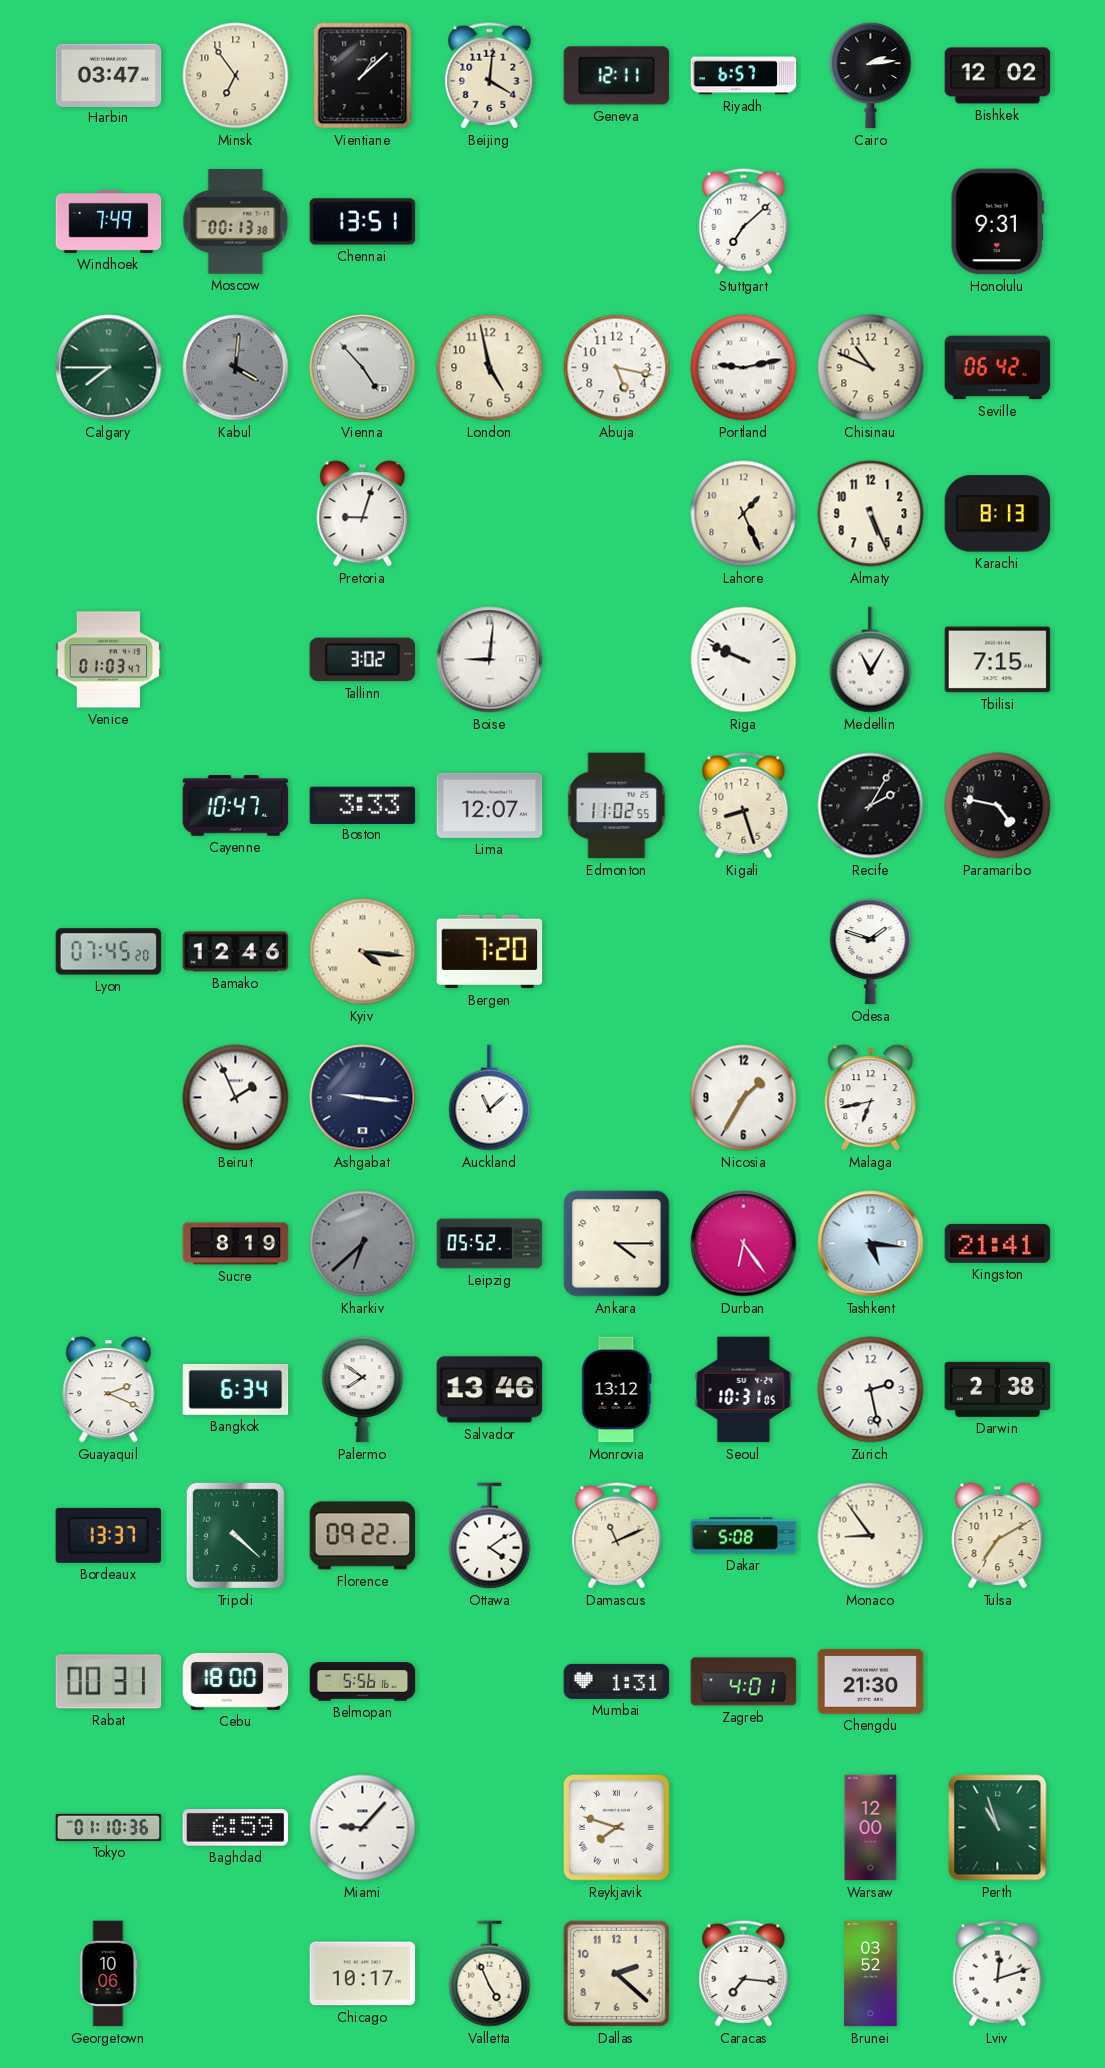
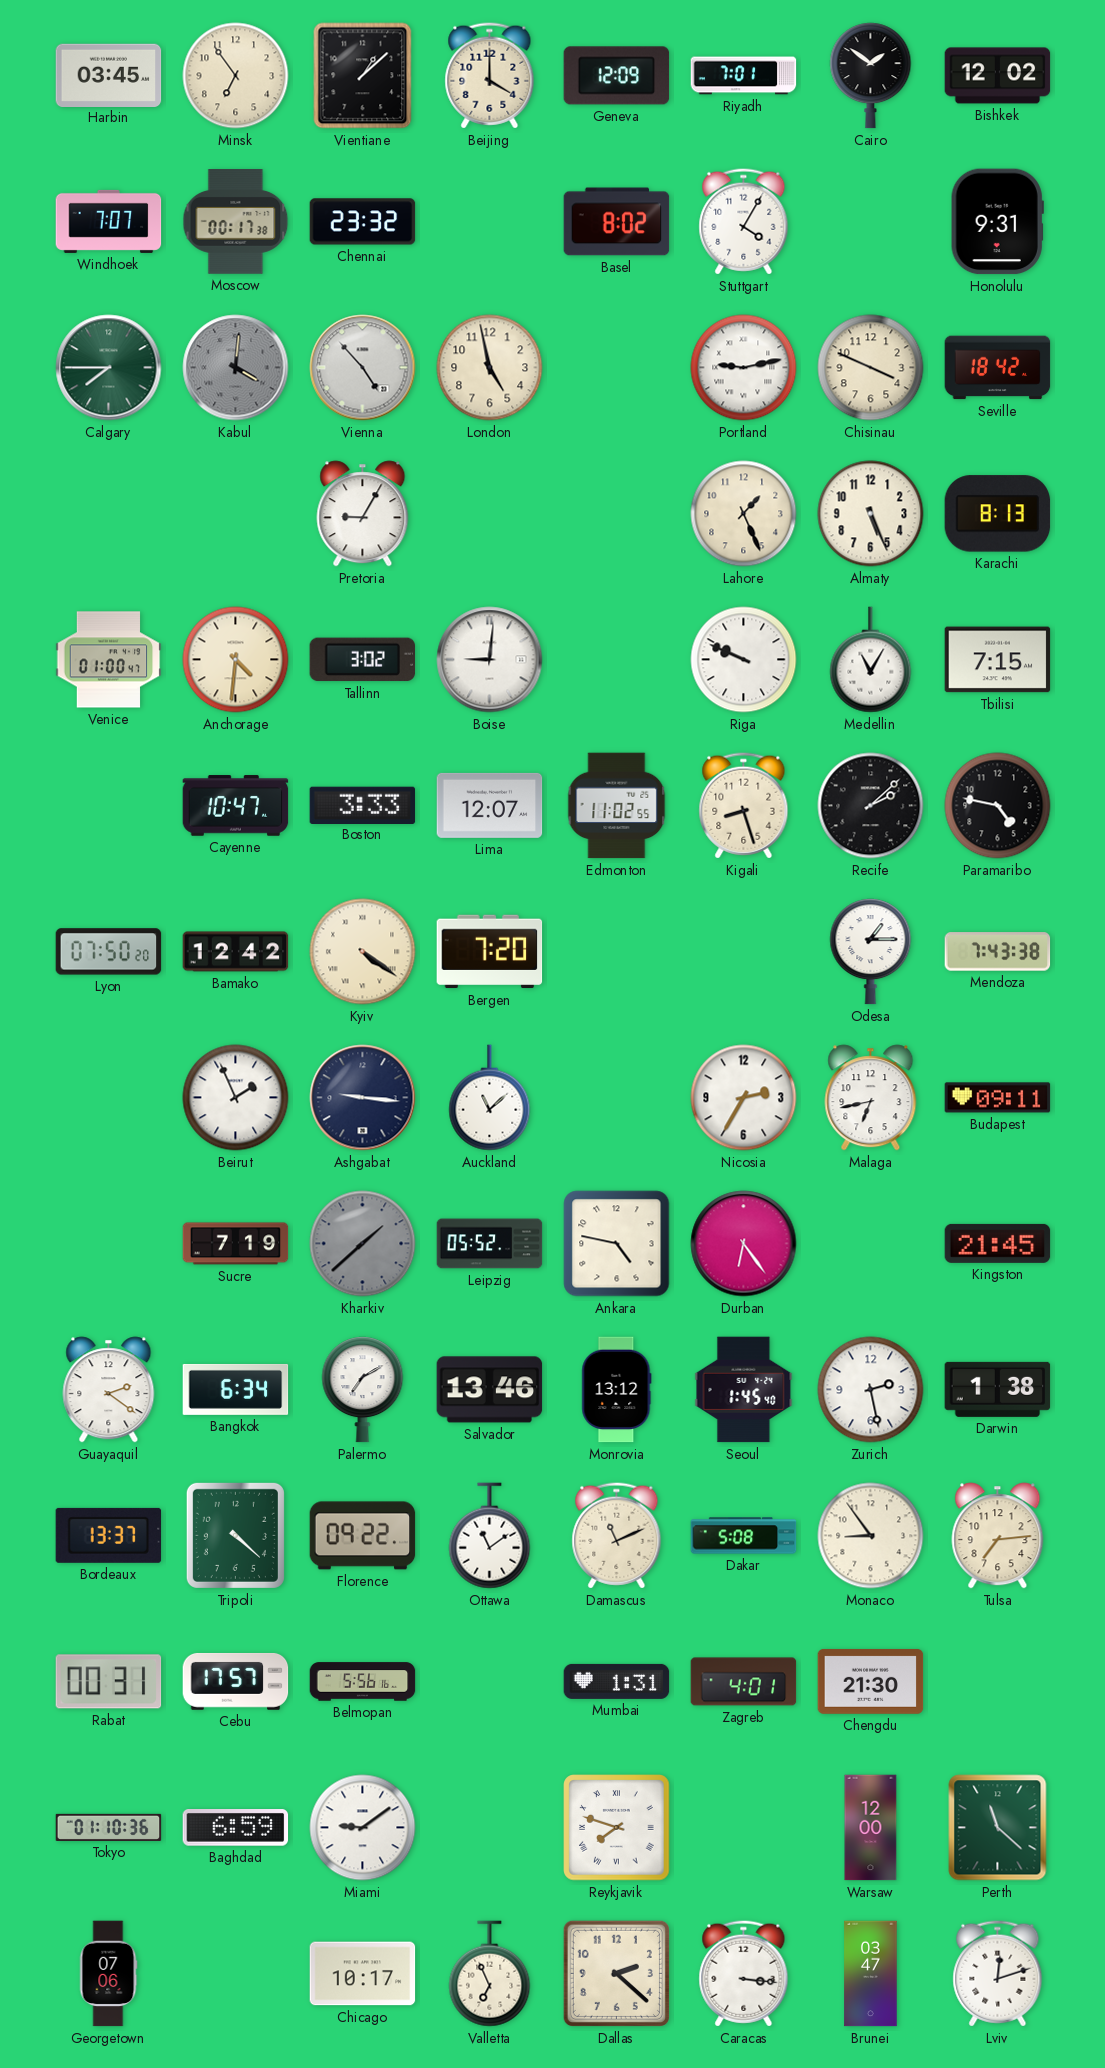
Harbin: 03:47 -> 03:45 (109, 75)
Beijing: 4:01 -> 4:00 (490, 76)
Geneva: 12:11 -> 12:09 (617, 76)
Riyadh: 6:57 -> 7:01 (744, 76)
Cairo: 2:14 -> 1:51 (871, 76)
Windhoek: 7:49 -> 7:07 (109, 221)
Moscow: 00:13 -> 00:17 (236, 222)
Chennai: 13:51 -> 23:32 (363, 222)
Basel: none -> 8:02 (617, 222)
Stuttgart: 7:08 -> 4:05 (744, 222)
Abuja: 5:17 -> none (617, 368)
Chisinau: 10:49 -> 3:49 (871, 368)
Seville: 06:42 -> 18:42 (998, 368)
Pretoria: 9:03 -> 9:05 (363, 514)
Venice: 01:03 -> 01:00 (109, 660)
Anchorage: none -> 4:31 (236, 660)
Recife: 2:05 -> 2:08 (871, 806)
Lyon: 07:45 -> 07:50 (109, 952)
Bamako: 12:46 -> 12:42 (236, 952)
Kyiv: 4:16 -> 4:21 (363, 952)
Odesa: 1:48 -> 1:15 (871, 952)
Mendoza: none -> 7:43 (998, 952)
Nicosia: 1:35 -> 2:35 (744, 1098)
Budapest: none -> 09:11 (998, 1098)
Sucre: 8:19 -> 7:19 (236, 1244)
Kharkiv: 6:38 -> 1:38 (363, 1244)
Ankara: 4:15 -> 4:47 (617, 1244)
Tashkent: 5:16 -> none (871, 1244)
Kingston: 21:41 -> 21:45 (998, 1243)
Guayaquil: 2:19 -> 2:21 (109, 1390)
Palermo: 7:51 -> 7:10 (363, 1390)
Seoul: 10:31 -> 1:45 (744, 1390)
Darwin: 2:38 -> 1:38 (998, 1389)
Ottawa: 4:09 -> 11:09 (490, 1536)
Tulsa: 7:10 -> 7:14 (998, 1536)
Cebu: 18:00 -> 17:57 (236, 1681)
Miami: 9:07 -> 9:09 (363, 1828)
Perth: 10:57 -> 11:22 (998, 1828)
Georgetown: 10:06 -> 07:06 (108, 1974)
Valletta: 4:56 -> 6:56 (490, 1974)
Caracas: 7:16 -> 3:16 (744, 1974)
Brunei: 03:52 -> 03:47 (871, 1974)
